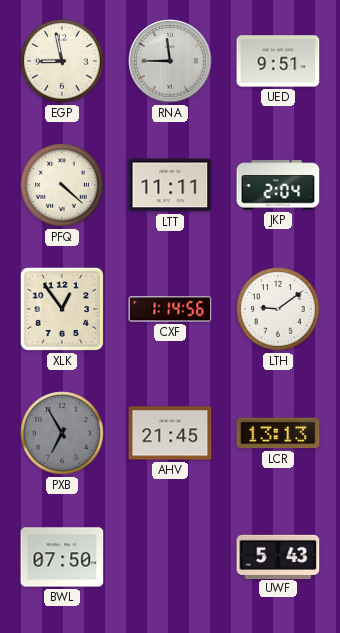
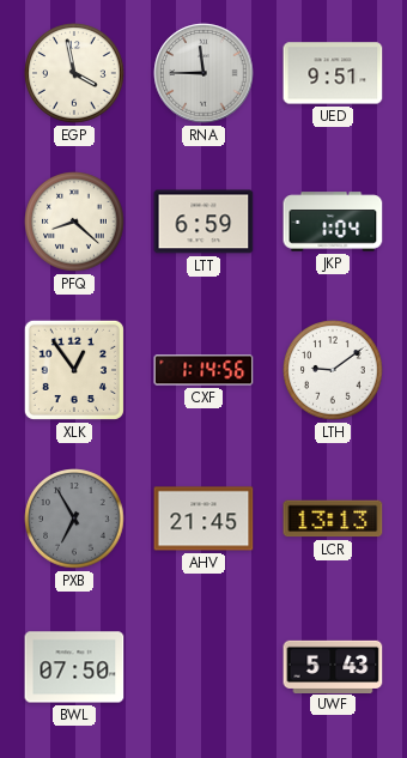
EGP: 8:58 -> 3:58 (74, 73)
PFQ: 4:22 -> 8:22 (74, 222)
LTT: 11:11 -> 6:59 (203, 222)
JKP: 2:04 -> 1:04 (333, 222)
